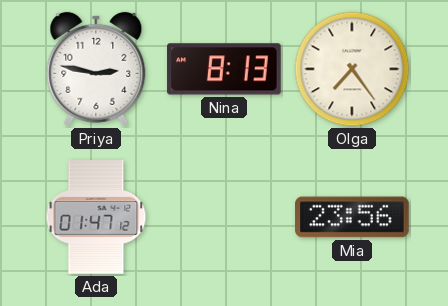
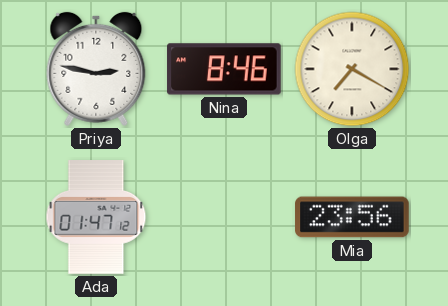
Nina: 8:13 -> 8:46 (224, 69)
Olga: 7:24 -> 7:20 (352, 69)
